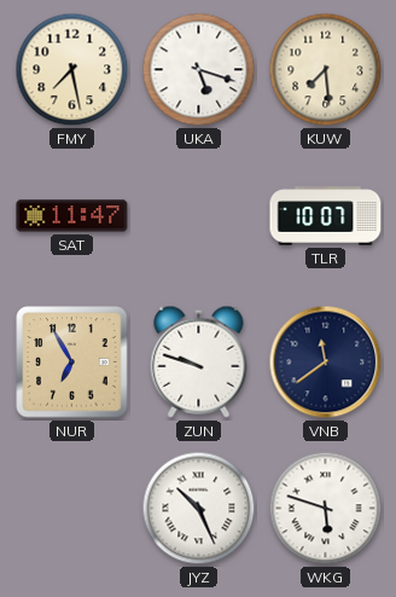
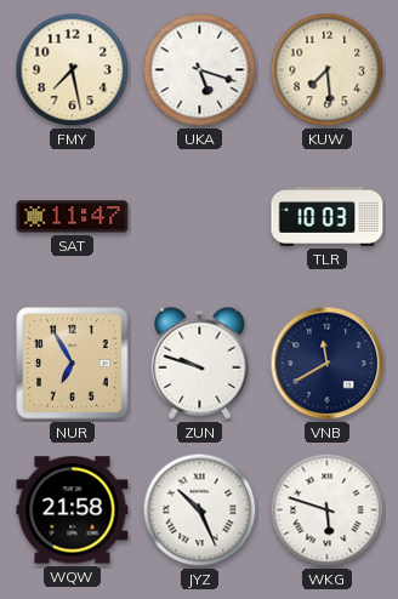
TLR: 10:07 -> 10:03 (328, 217)
VNB: 11:39 -> 11:40 (328, 364)
WQW: none -> 21:58 (73, 510)
